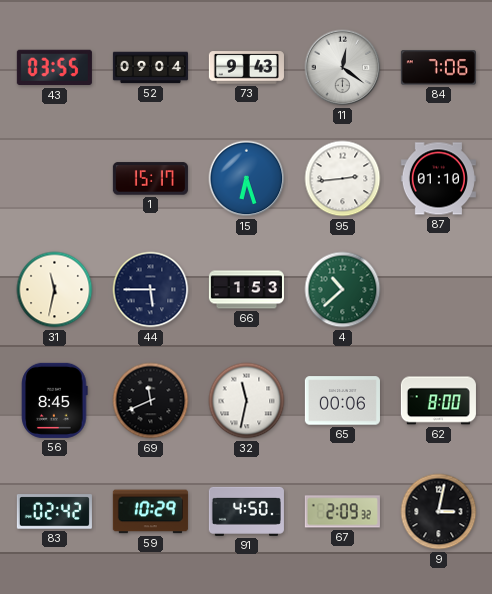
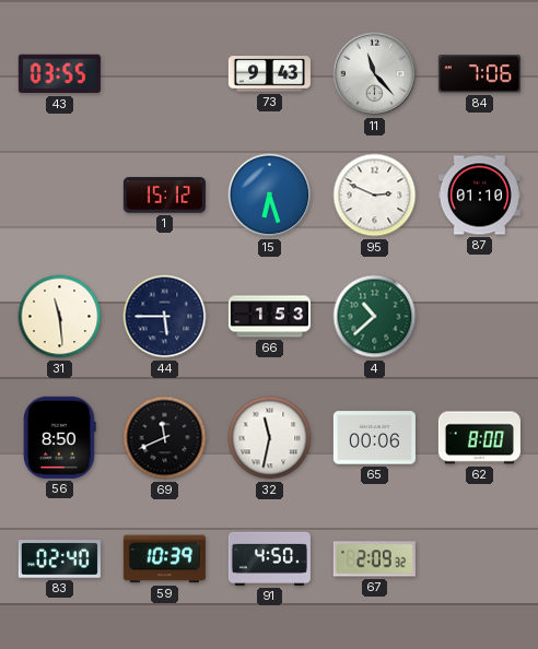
52: 09:04 -> none (150, 68)
11: 12:21 -> 11:23 (375, 74)
1: 15:17 -> 15:12 (164, 196)
95: 2:44 -> 2:49 (375, 196)
31: 11:32 -> 11:29 (60, 317)
56: 8:45 -> 8:50 (60, 437)
83: 02:42 -> 02:40 (59, 559)
59: 10:29 -> 10:39 (164, 559)
9: 3:02 -> none (439, 512)
